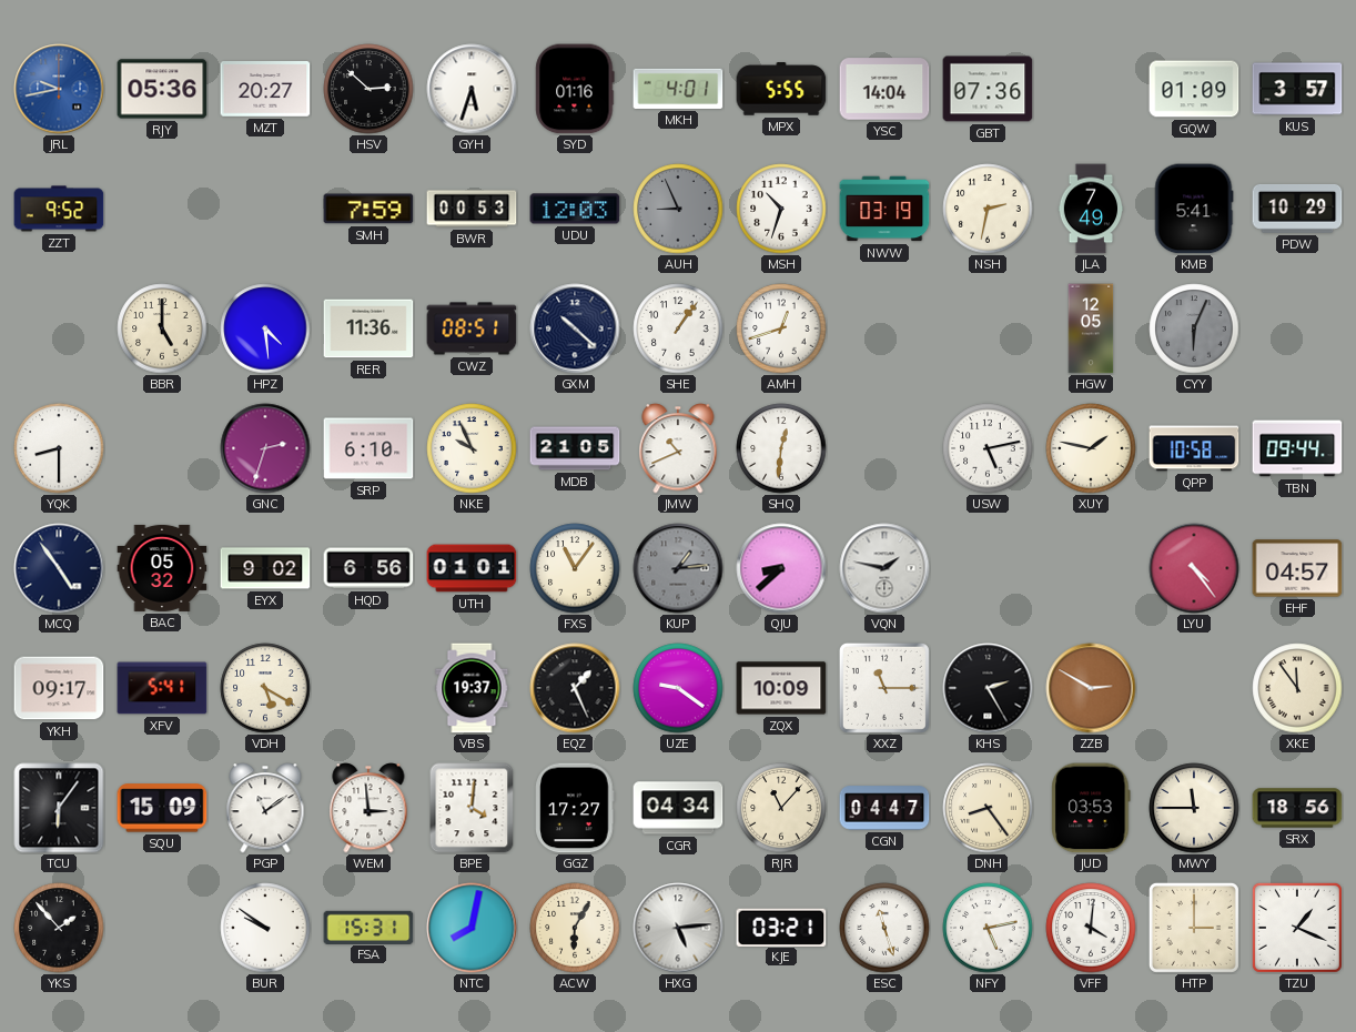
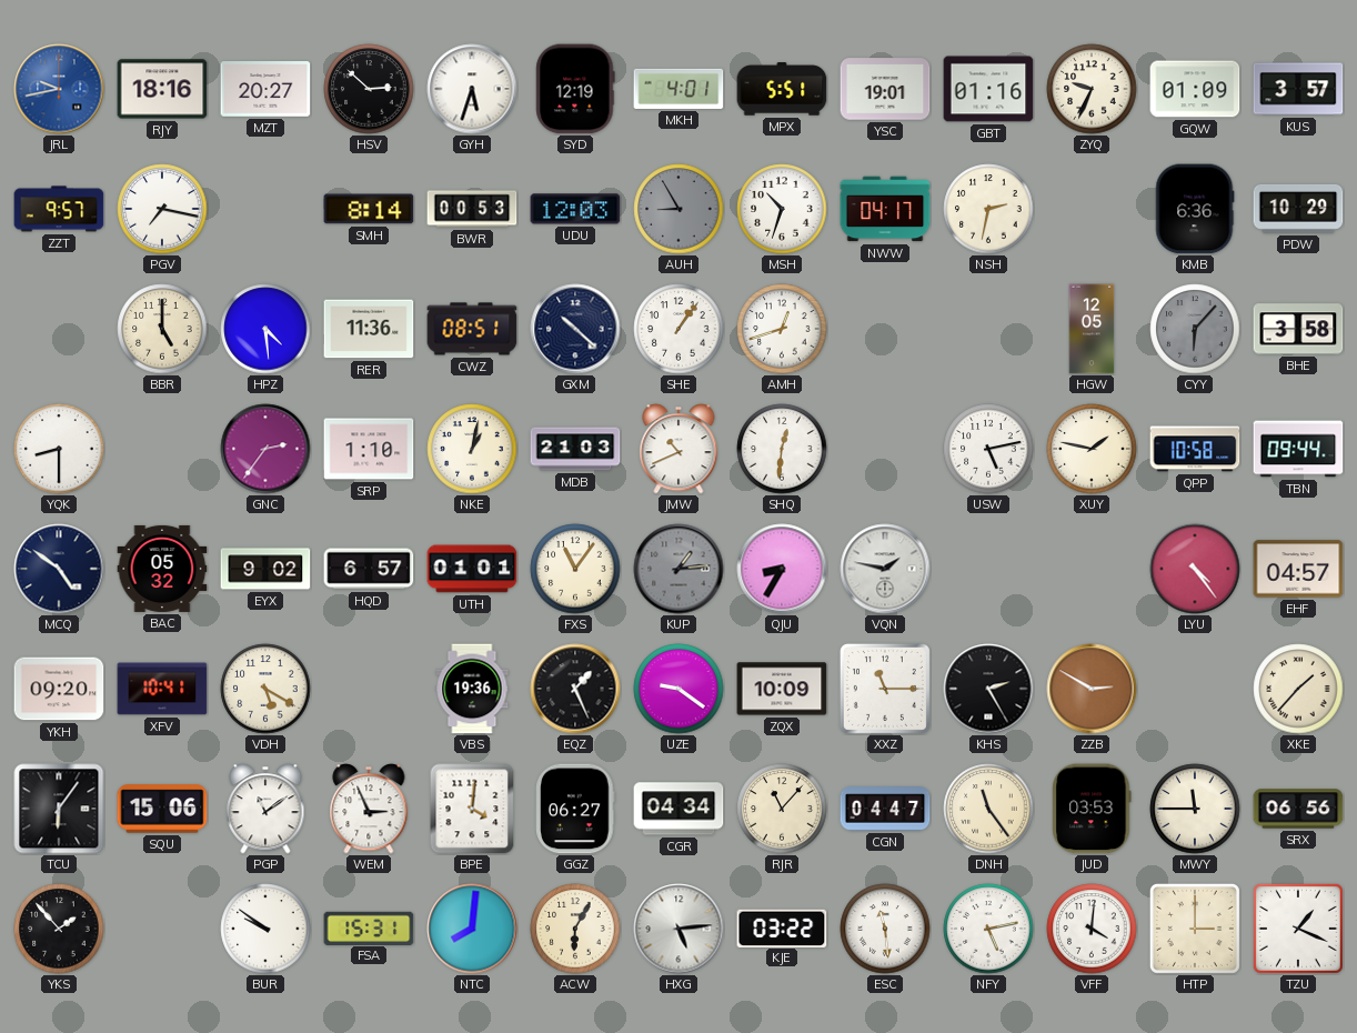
RJY: 05:36 -> 18:16 (162, 89)
SYD: 01:16 -> 12:19 (575, 89)
MPX: 5:55 -> 5:51 (782, 89)
YSC: 14:04 -> 19:01 (885, 89)
GBT: 07:36 -> 01:16 (988, 89)
ZYQ: none -> 9:34 (1092, 89)
ZZT: 9:52 -> 9:57 (59, 209)
PGV: none -> 7:17 (162, 209)
SMH: 7:59 -> 8:14 (369, 209)
AUH: 8:56 -> 8:55 (678, 209)
NWW: 03:19 -> 04:17 (885, 209)
JLA: 7:49 -> none (1091, 209)
KMB: 5:41 -> 6:36 (1195, 209)
CYY: 6:04 -> 6:07 (1195, 329)
BHE: none -> 3:58 (1298, 329)
GNC: 2:33 -> 2:36 (265, 449)
SRP: 6:10 -> 1:10 (369, 449)
NKE: 9:56 -> 1:02 (472, 449)
MDB: 21:05 -> 21:03 (575, 449)
MCQ: 4:54 -> 4:51 (59, 569)
HQD: 6:56 -> 6:57 (369, 569)
QJU: 8:38 -> 8:35 (782, 569)
YKH: 09:17 -> 09:20 (59, 689)
XFV: 5:41 -> 10:41 (162, 689)
VBS: 19:37 -> 19:36 (472, 689)
XKE: 11:54 -> 1:37 (1298, 689)
SQU: 15:09 -> 15:06 (162, 809)
WEM: 2:59 -> 2:56 (369, 809)
GGZ: 17:27 -> 06:27 (575, 809)
DNH: 8:24 -> 11:24 (988, 809)
SRX: 18:56 -> 06:56 (1298, 809)
NTC: 8:02 -> 8:01 (472, 929)
KJE: 03:21 -> 03:22 (782, 927)
ESC: 11:27 -> 11:29 (885, 929)
